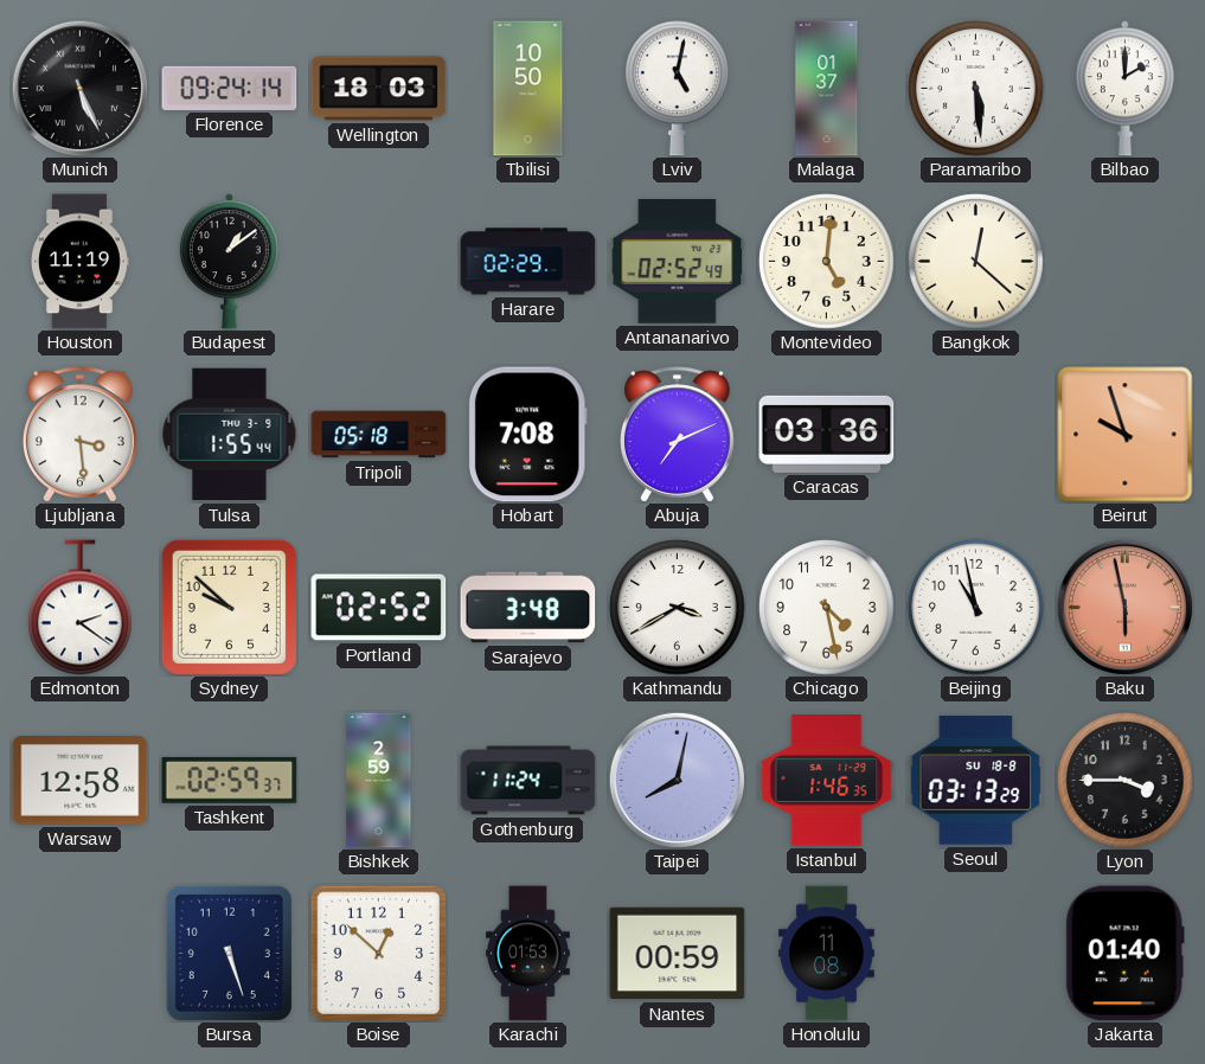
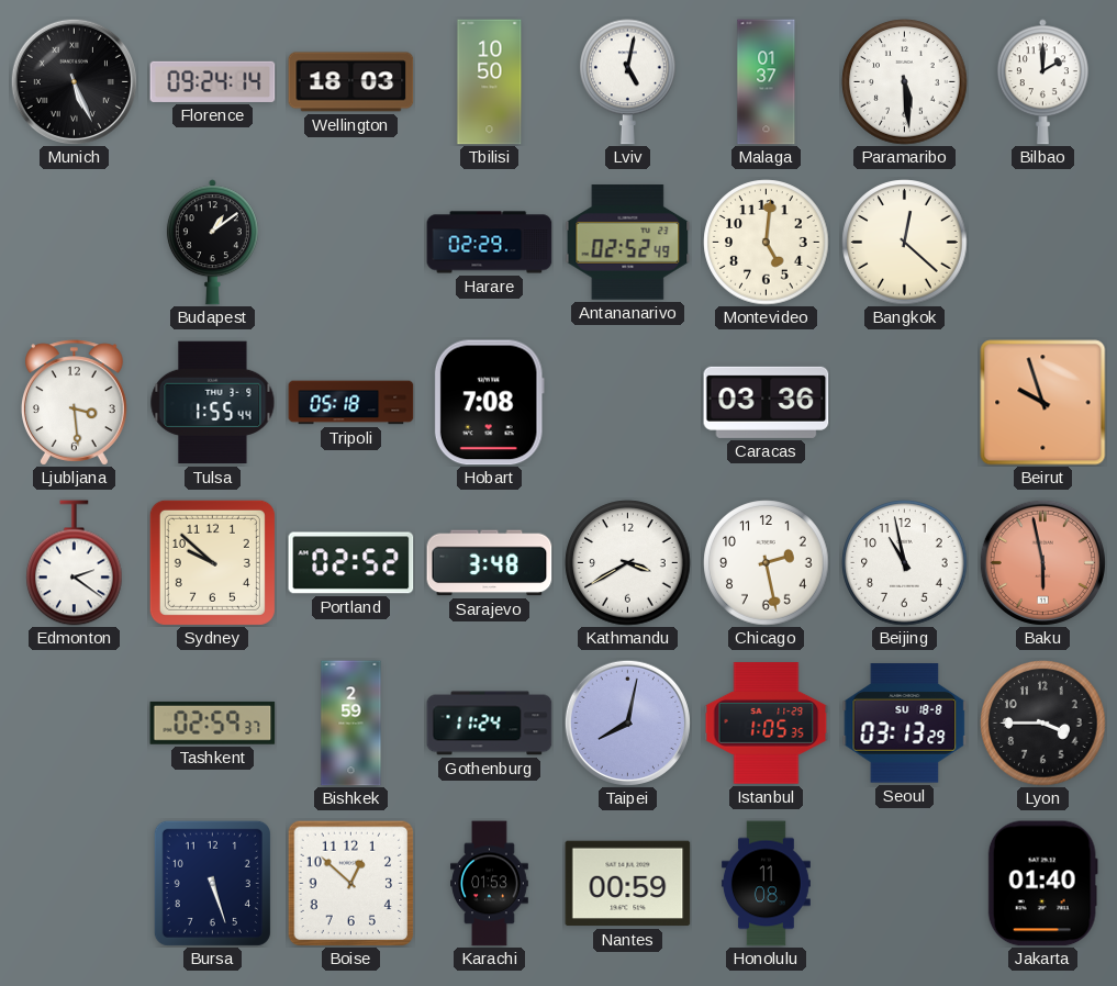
Houston: 11:19 -> none (81, 262)
Abuja: 7:11 -> none (677, 435)
Chicago: 4:28 -> 2:28 (767, 563)
Warsaw: 12:58 -> none (81, 781)
Istanbul: 1:46 -> 1:05 (767, 724)
